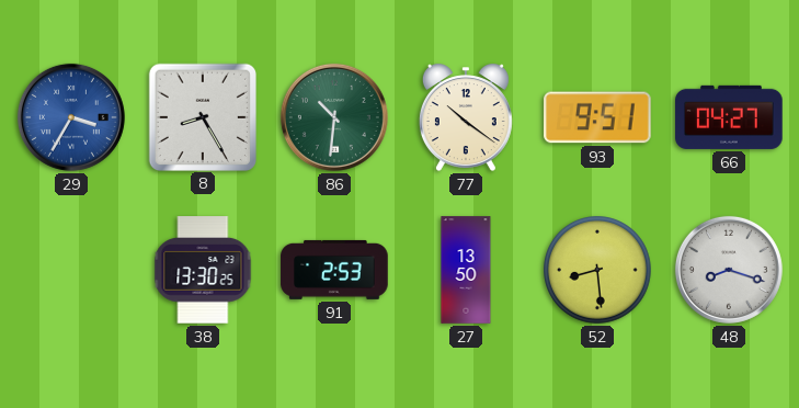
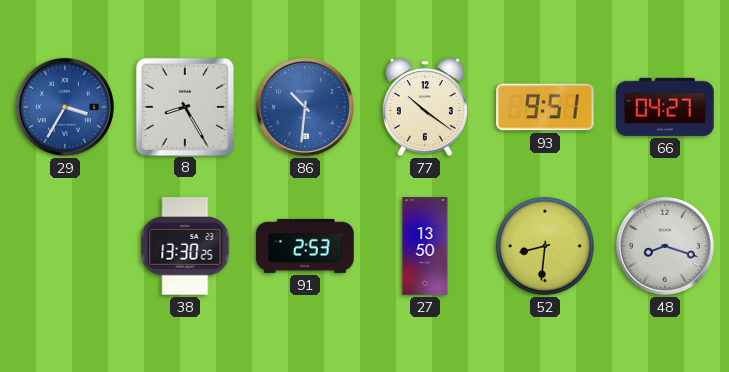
86 dial: green -> blue (305, 107)
52: 8:29 -> 8:31 (546, 247)
